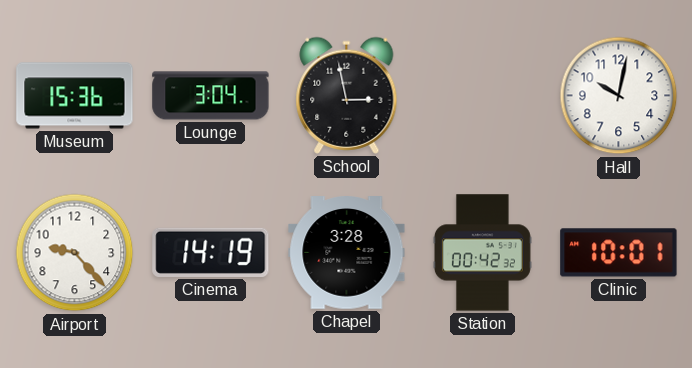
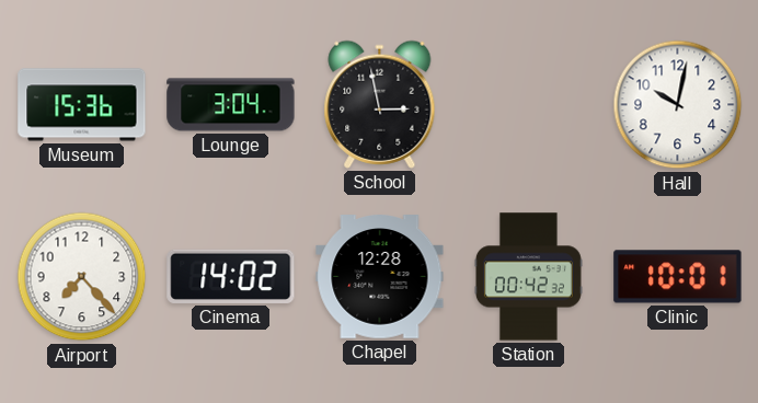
Airport: 9:23 -> 7:23 (82, 277)
Cinema: 14:19 -> 14:02 (231, 276)
Chapel: 3:28 -> 12:28 (380, 277)
